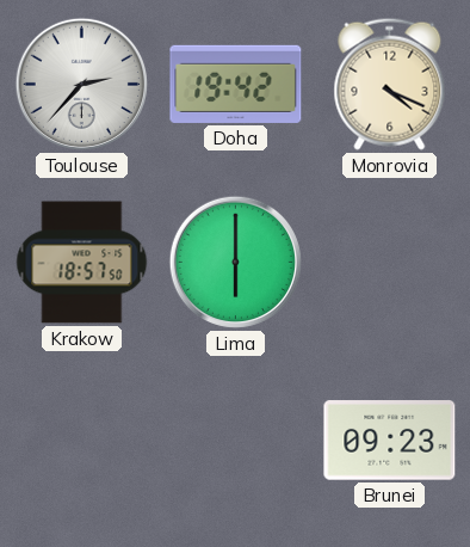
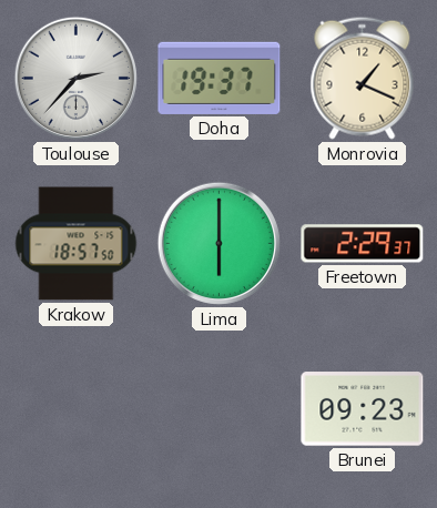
Doha: 19:42 -> 19:37 (220, 78)
Monrovia: 4:19 -> 1:19 (363, 78)
Freetown: none -> 2:29 (363, 244)
